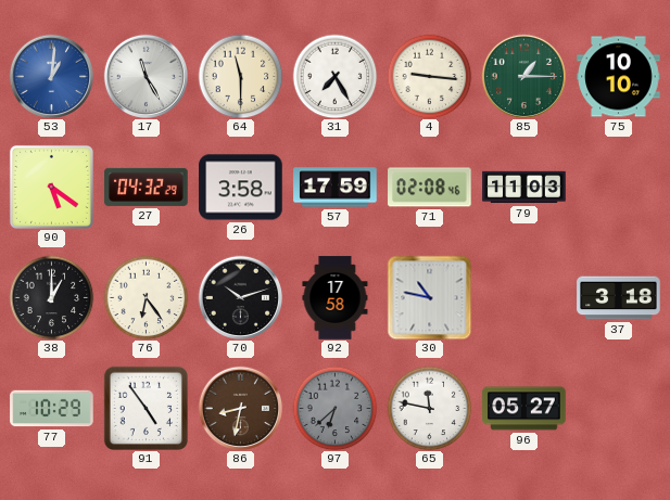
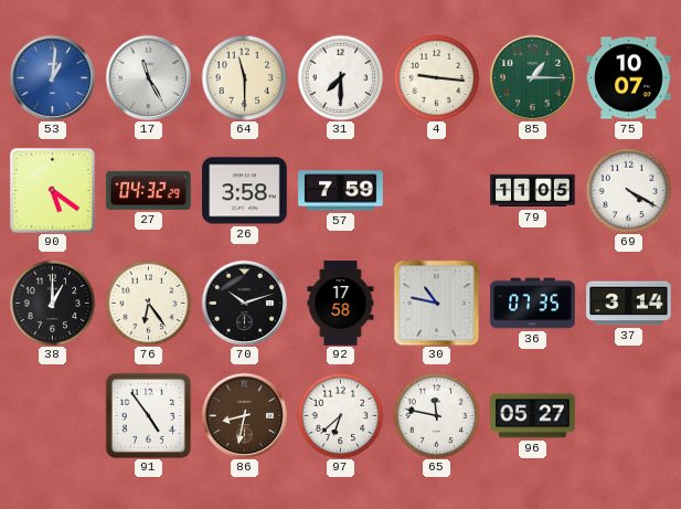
31: 7:25 -> 7:30 (340, 77)
75: 10:10 -> 10:07 (629, 78)
57: 17:59 -> 7:59 (341, 191)
71: 02:08 -> none (430, 188)
79: 11:03 -> 11:05 (533, 191)
69: none -> 4:20 (628, 190)
36: none -> 07:35 (533, 304)
37: 3:18 -> 3:14 (629, 304)
77: 10:29 -> none (52, 409)
97 dial: grey -> white (340, 415)
